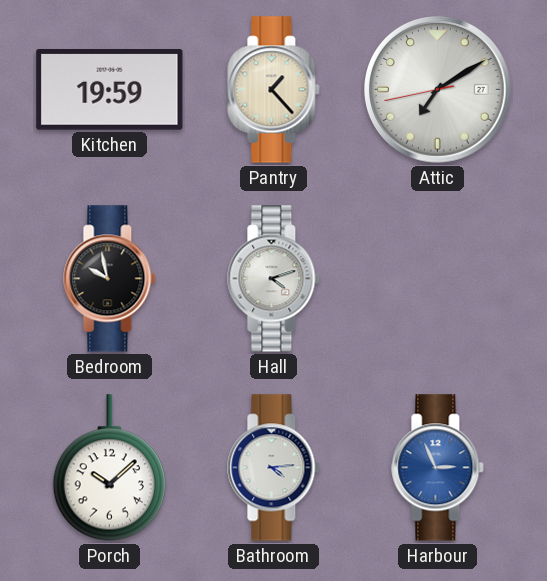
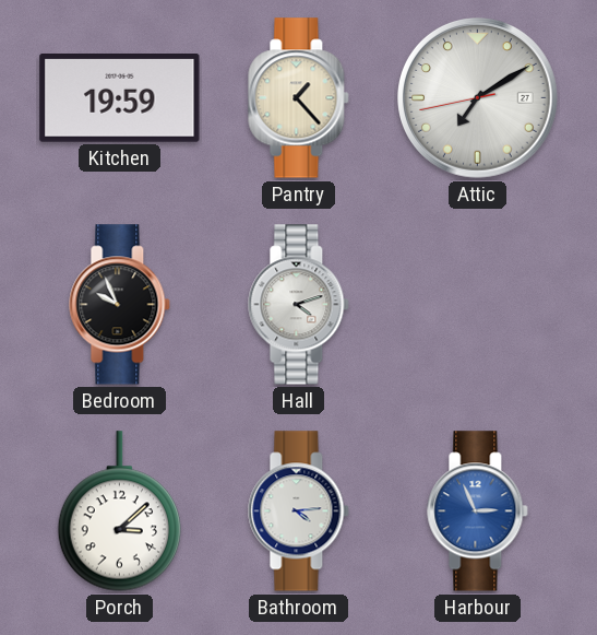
Bedroom: 9:58 -> 9:56 (120, 305)
Porch: 10:08 -> 3:08 (119, 511)
